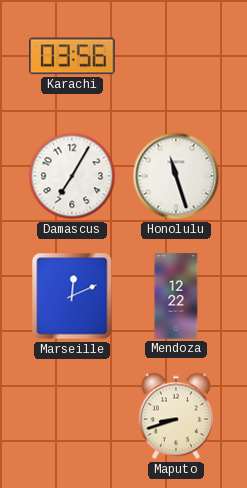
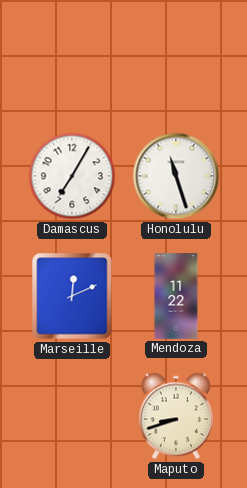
Karachi: 03:56 -> none (72, 56)
Mendoza: 12:22 -> 11:22 (176, 296)
